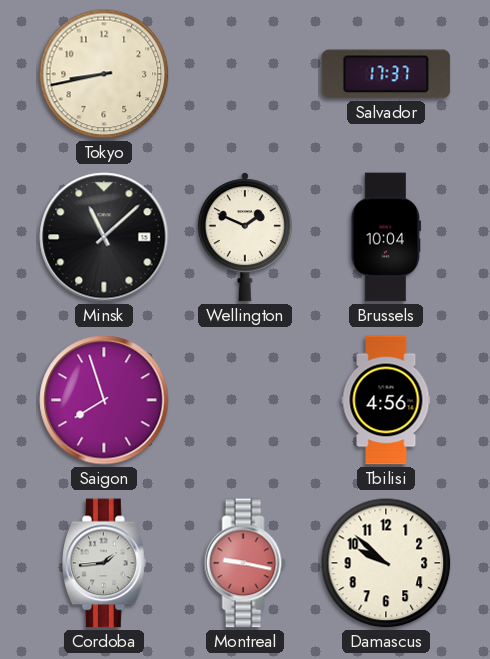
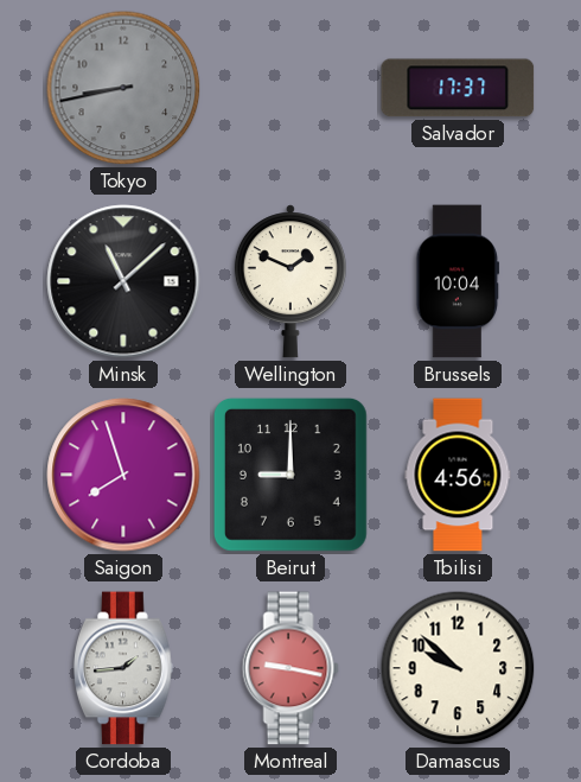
Tokyo dial: cream -> grey (123, 88)
Beirut: none -> 9:00 (290, 475)
